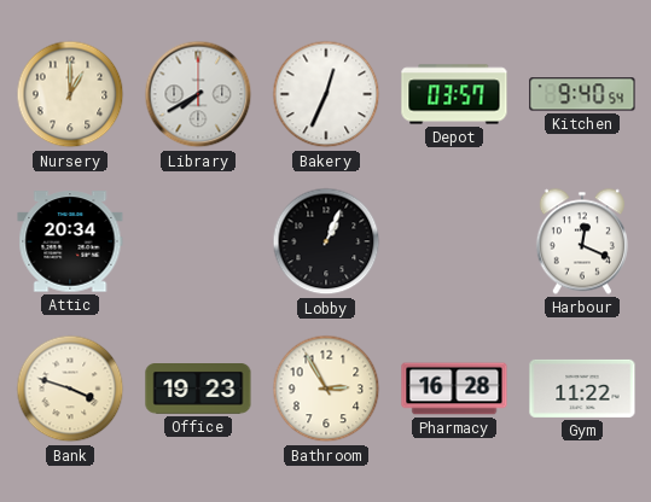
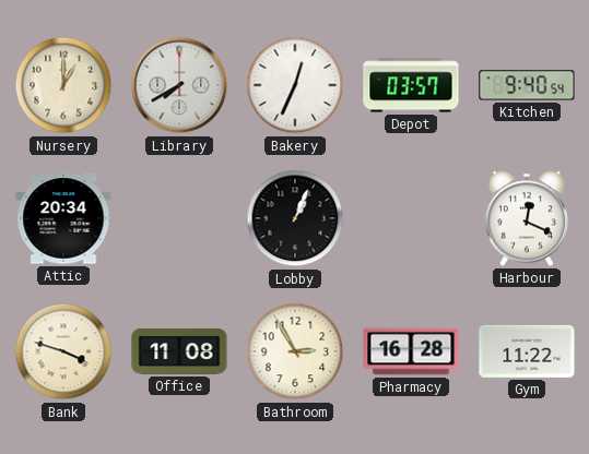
Office: 19:23 -> 11:08 (179, 353)
